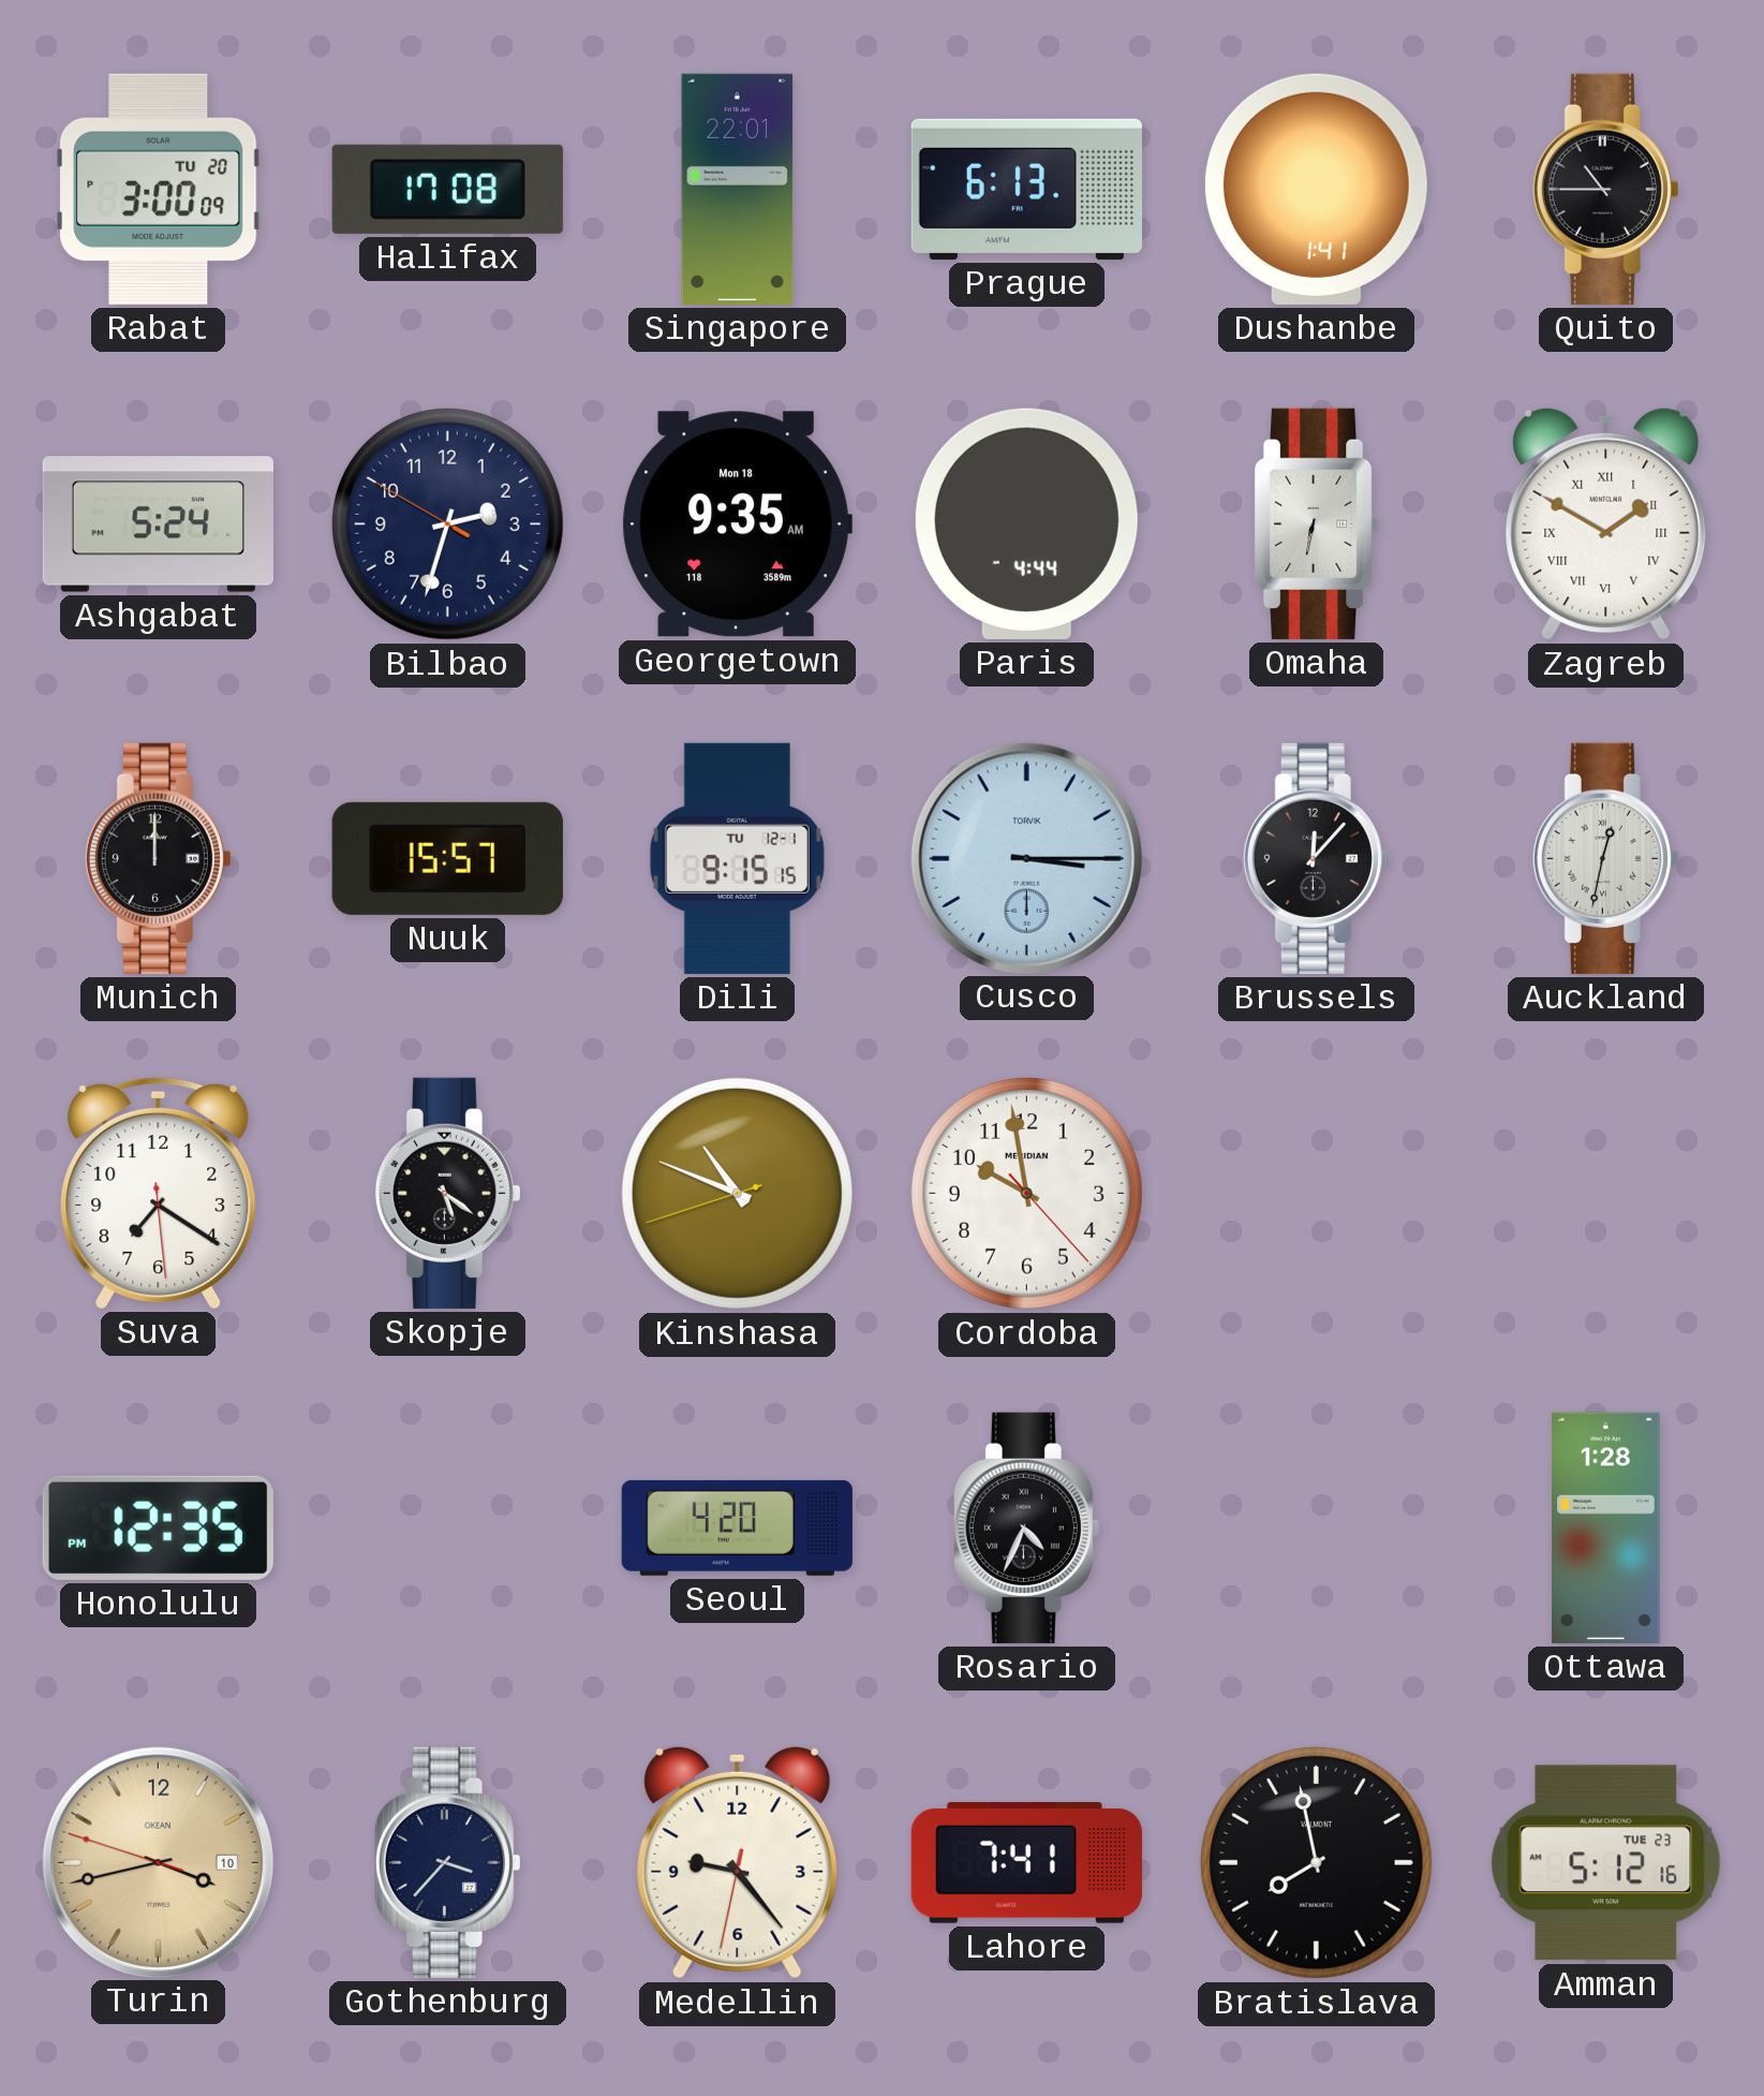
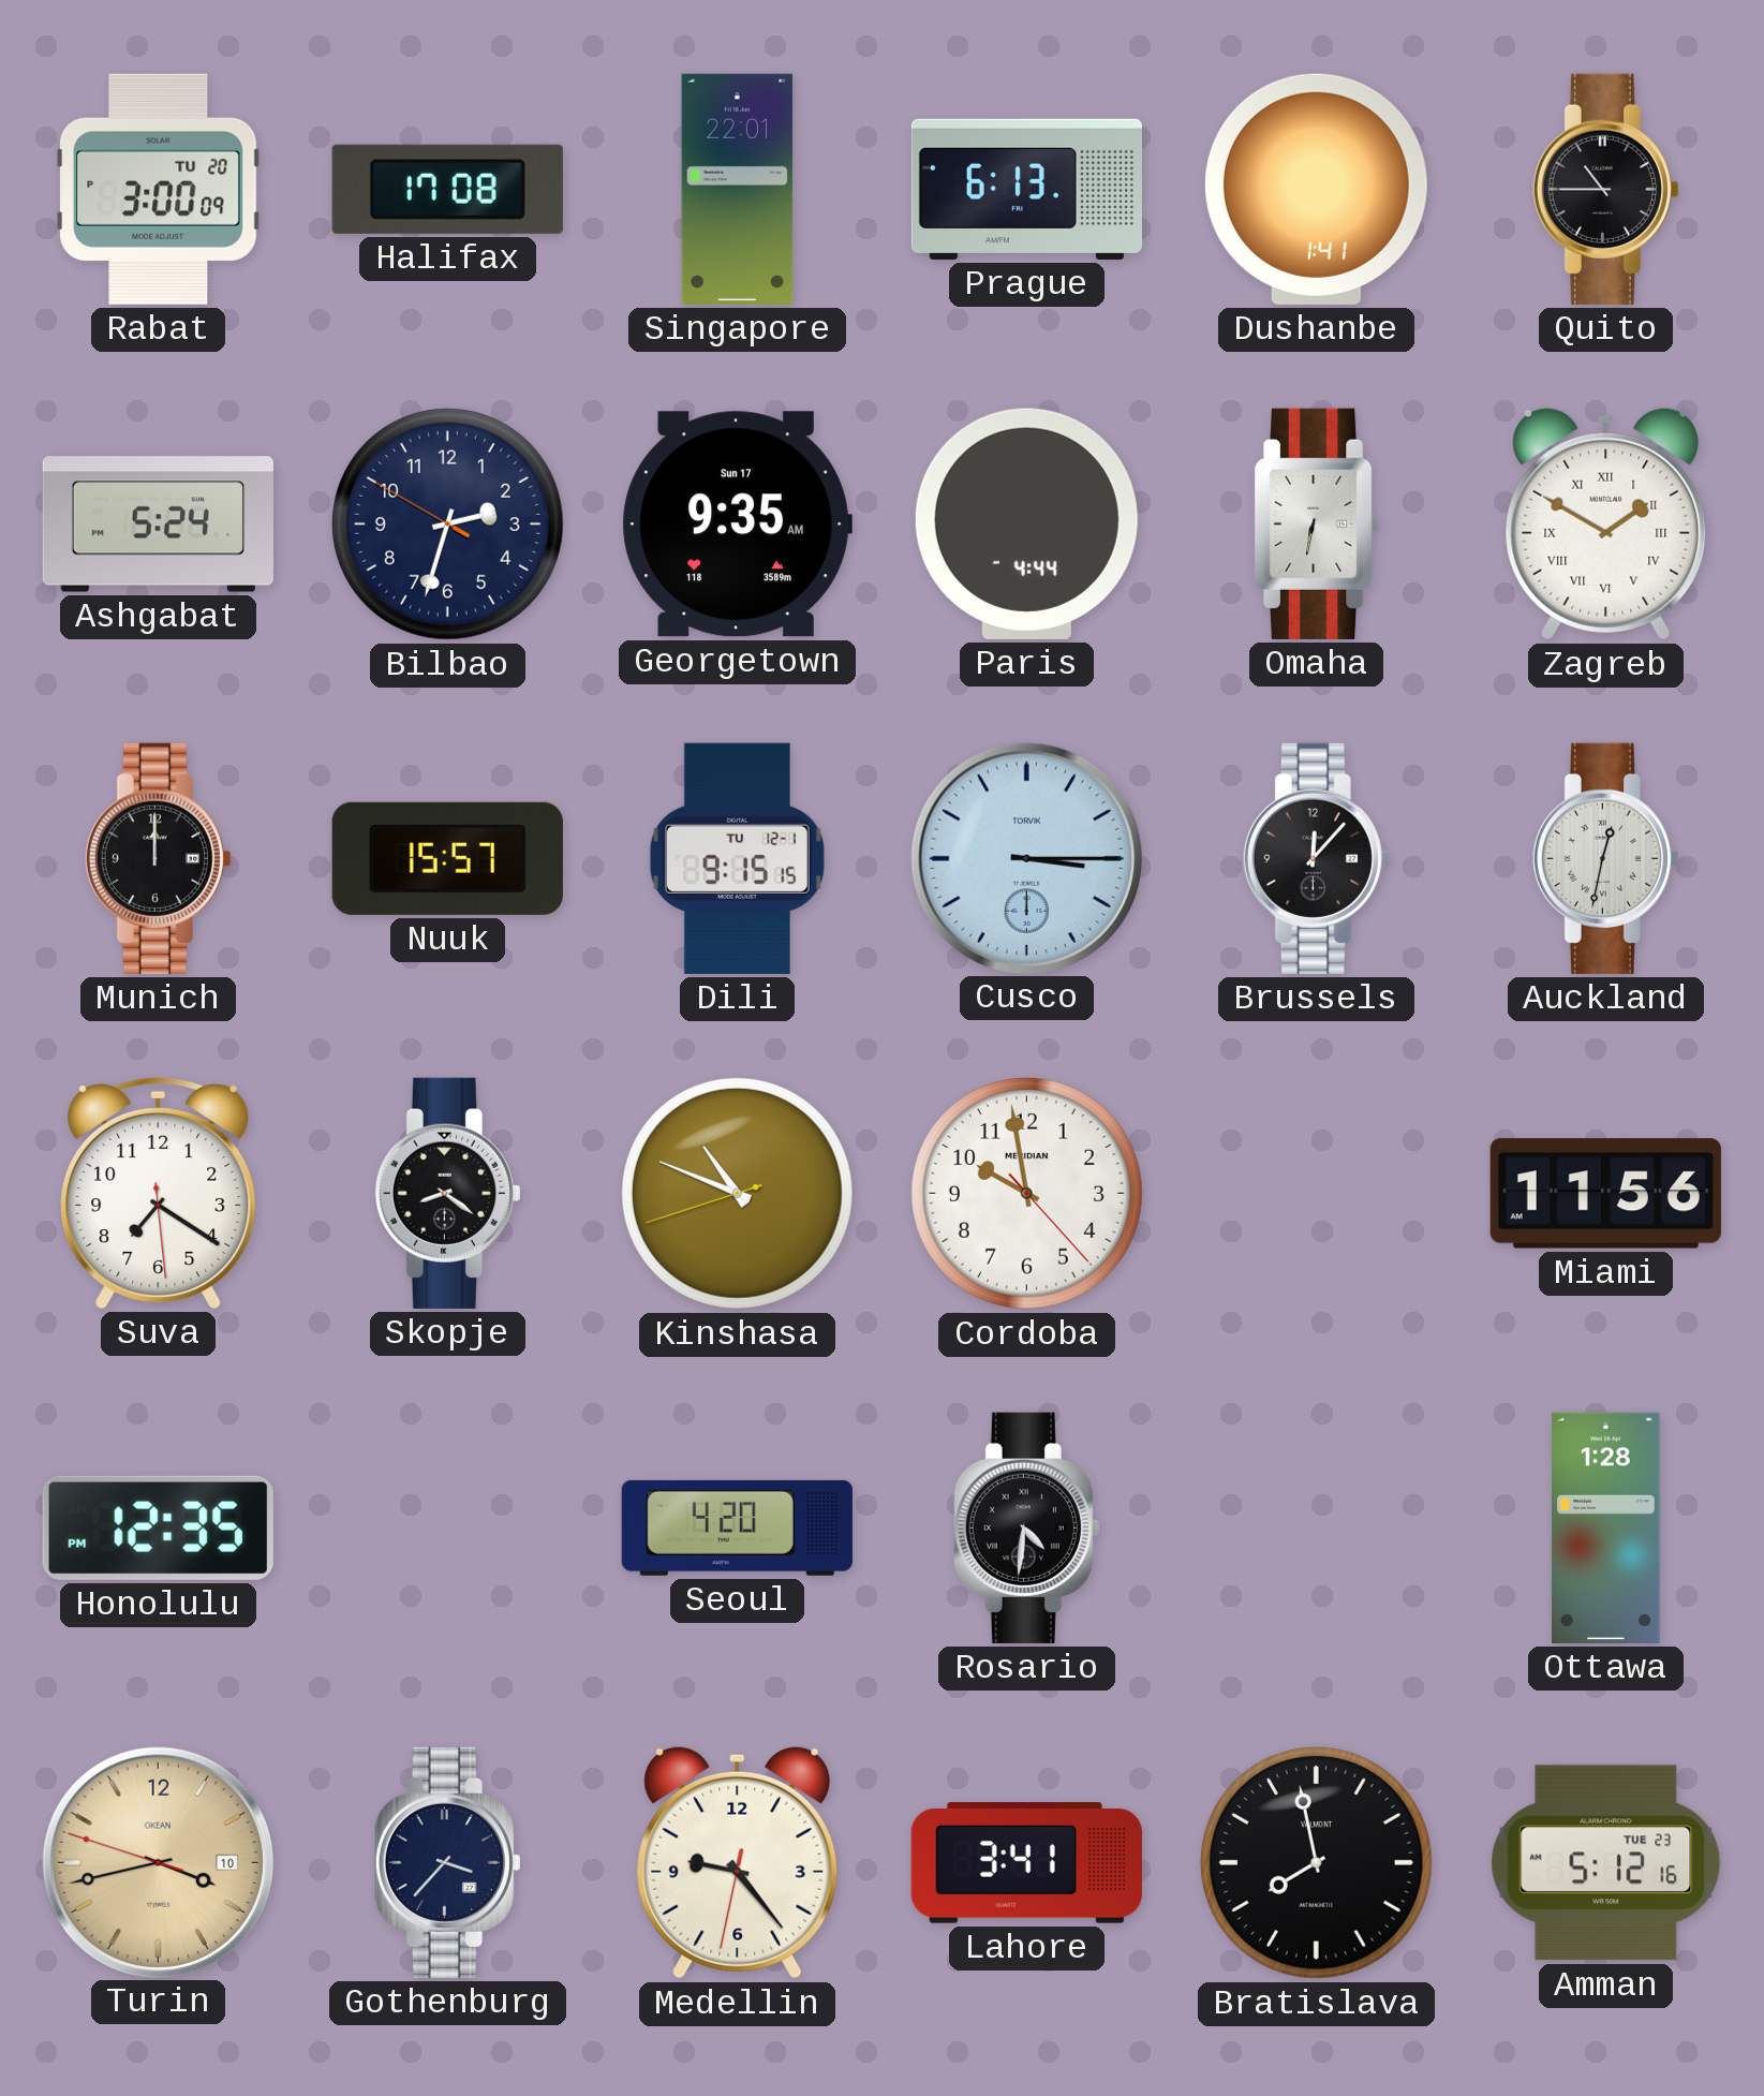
Georgetown date: Mon 18 -> Sun 17 (737, 525)
Skopje: 5:21 -> 8:21 (447, 1193)
Miami: none -> 11:56 (1605, 1194)
Rosario: 4:34 -> 4:31 (1026, 1527)
Lahore: 7:41 -> 3:41 (1026, 1863)
